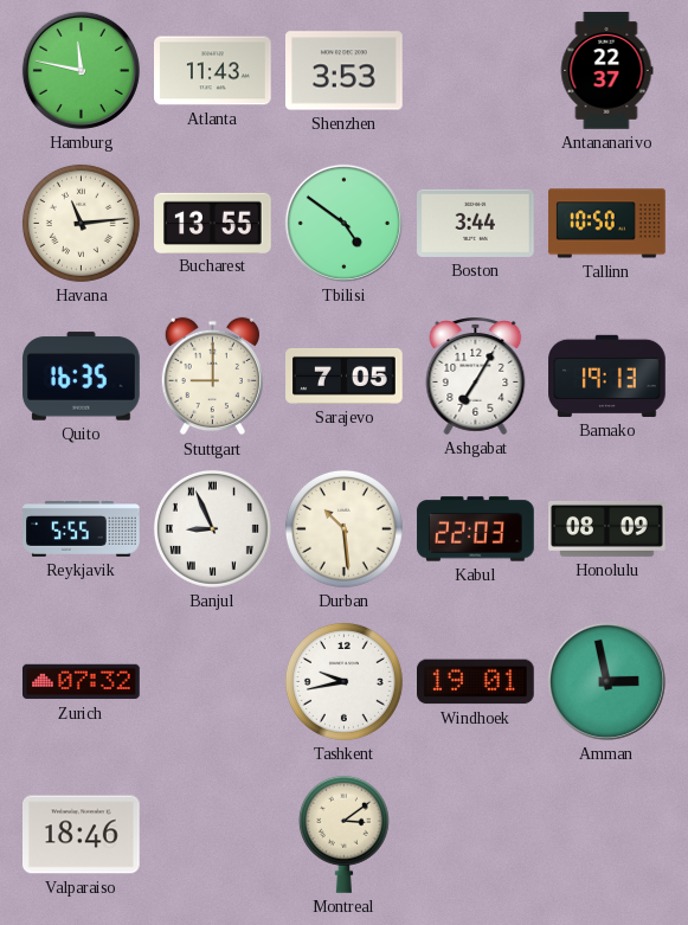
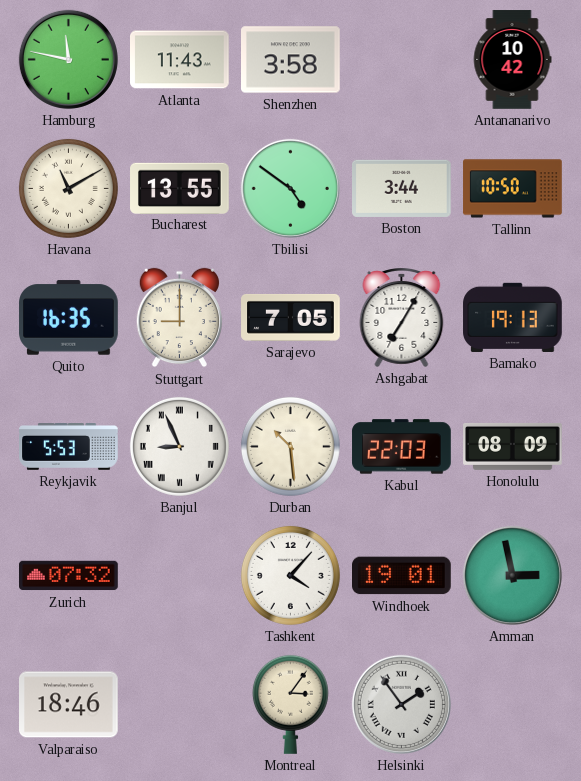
Shenzhen: 3:53 -> 3:58 (291, 60)
Antananarivo: 22:37 -> 10:42 (512, 60)
Havana: 11:14 -> 11:10 (68, 188)
Reykjavik: 5:55 -> 5:53 (69, 447)
Tashkent: 9:43 -> 4:07 (290, 575)
Montreal: 3:09 -> 3:06 (290, 704)
Helsinki: none -> 1:54 (401, 704)
